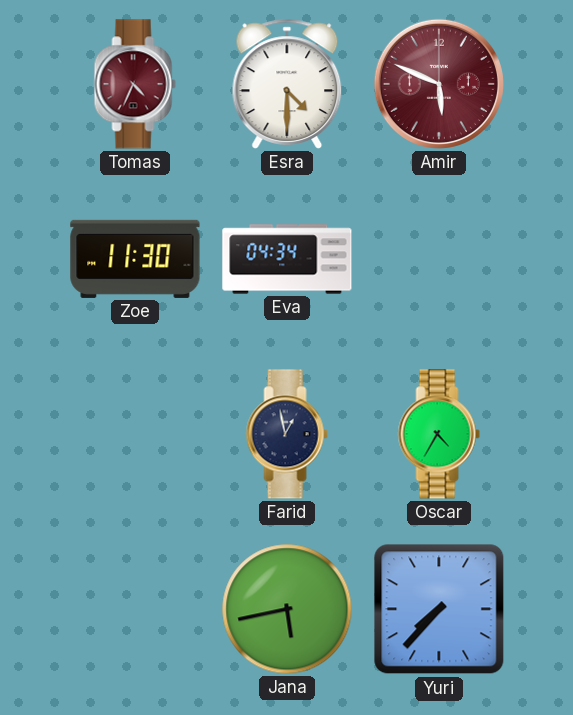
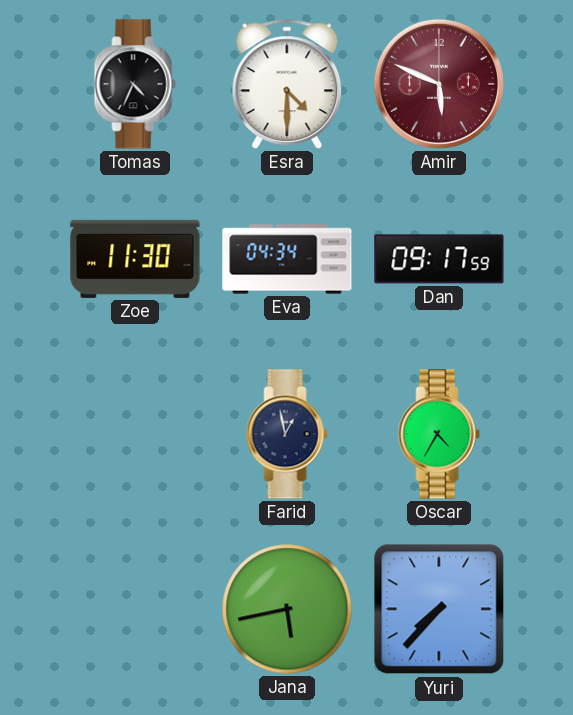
Tomas dial: burgundy -> black (135, 84)
Dan: none -> 09:17 (439, 259)
